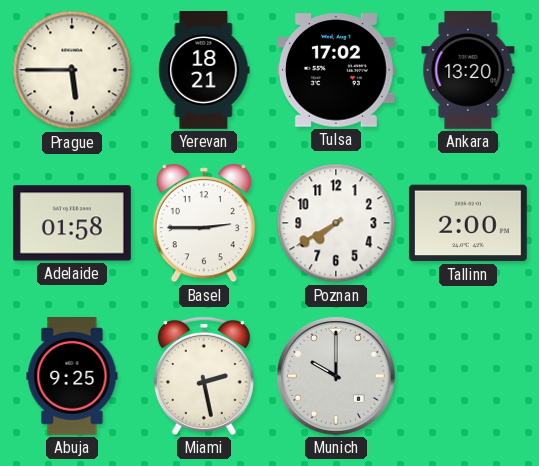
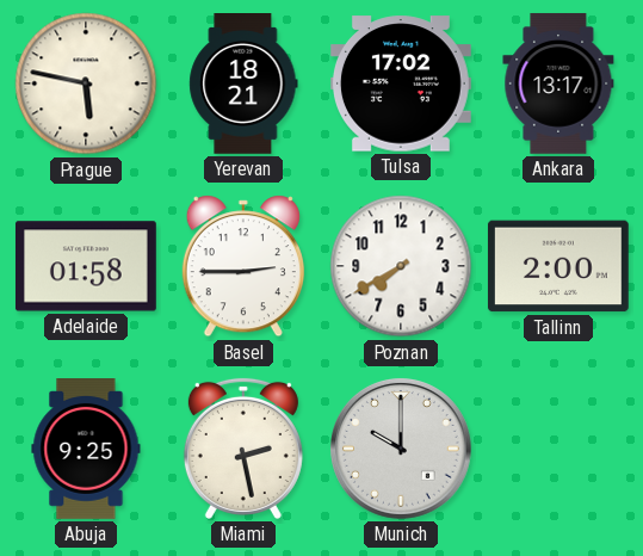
Prague: 5:45 -> 5:47 (86, 84)
Ankara: 13:20 -> 13:17 (558, 84)
